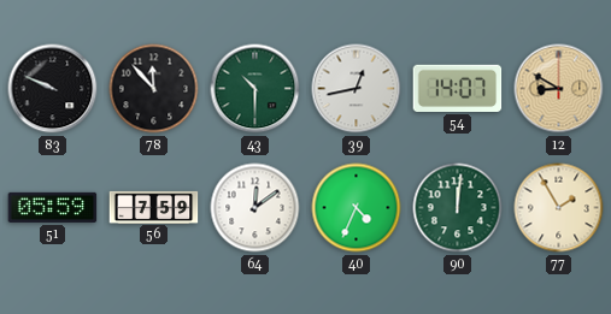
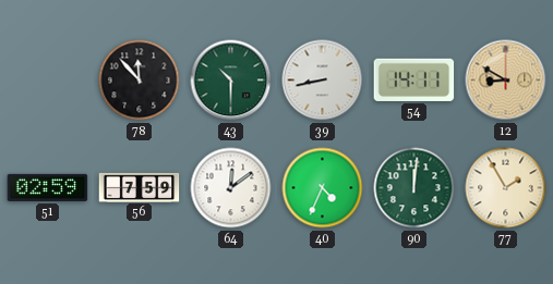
83: 9:49 -> none (53, 89)
39: 12:43 -> 8:43 (323, 81)
54: 14:07 -> 14:11 (414, 79)
51: 05:59 -> 02:59 (48, 187)
